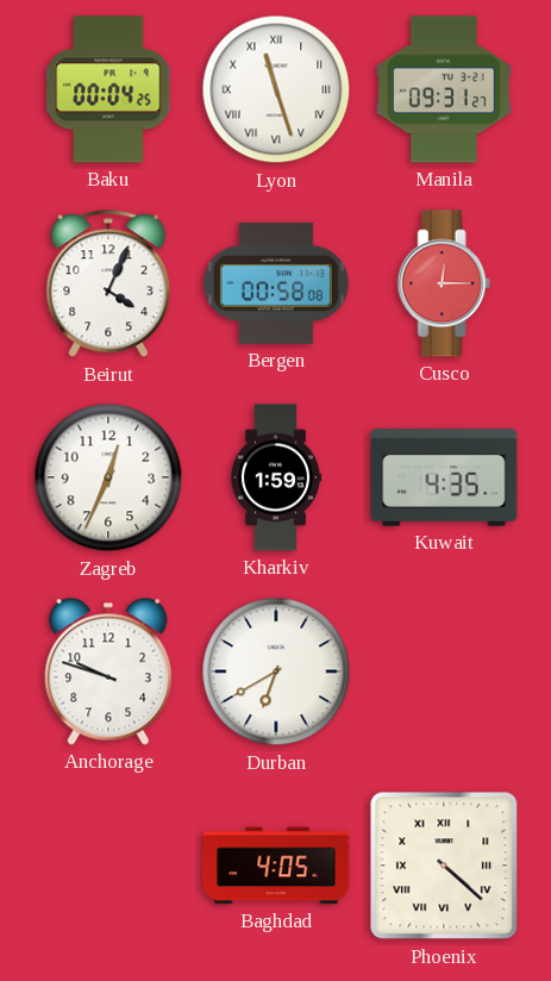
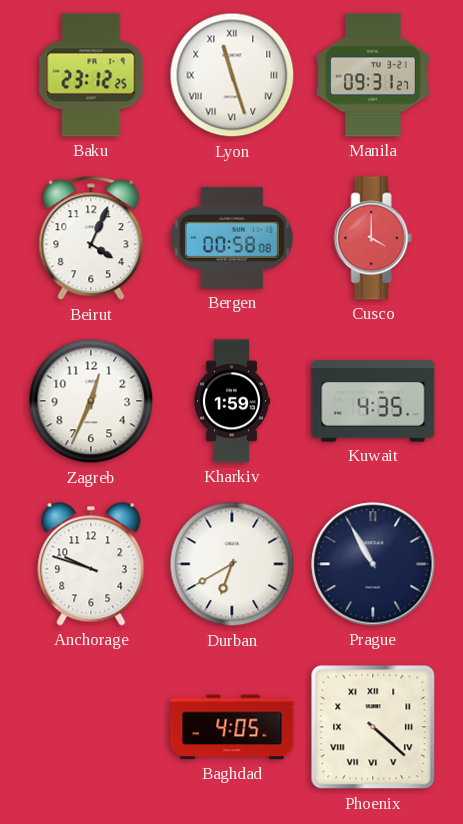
Baku: 00:04 -> 23:12 (91, 75)
Cusco: 12:15 -> 4:00 (373, 238)
Prague: none -> 10:55 (373, 564)
